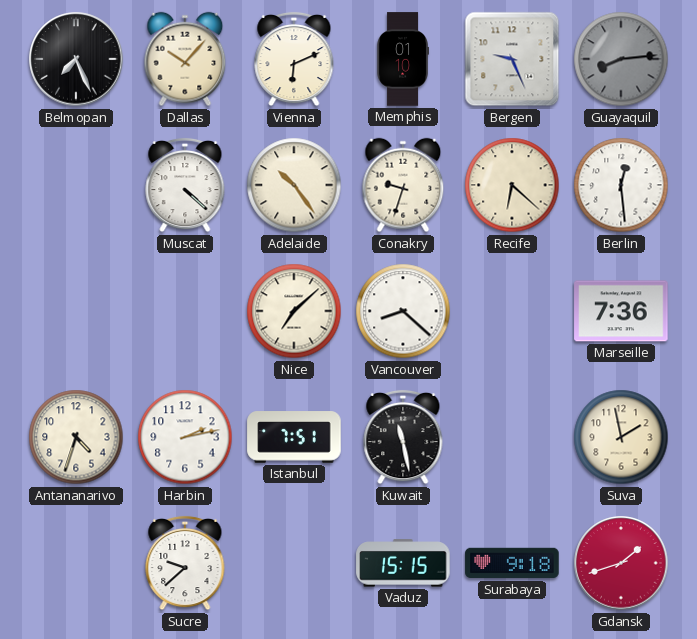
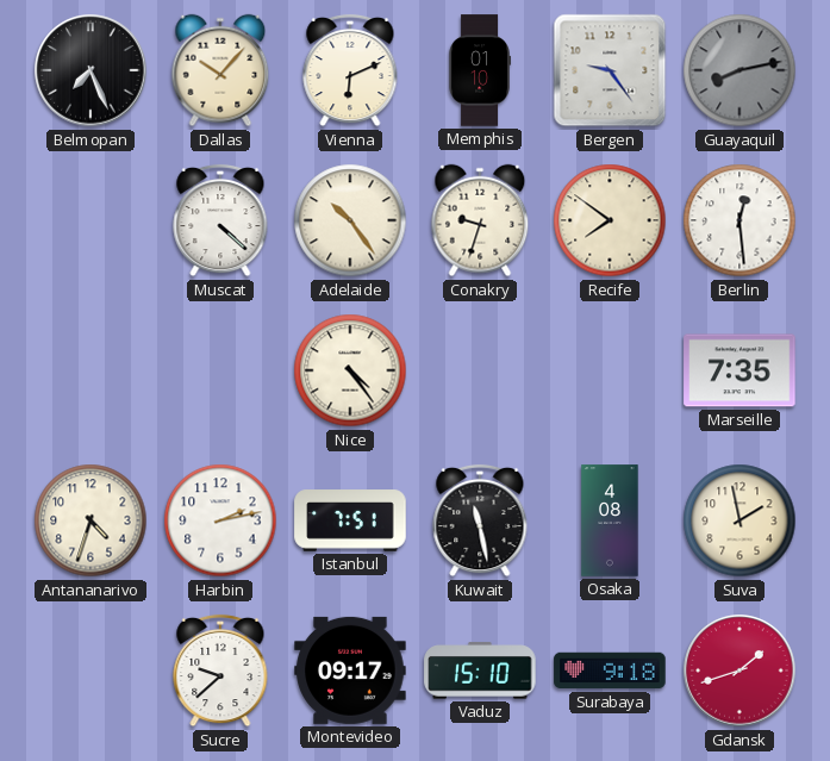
Bergen: 9:26 -> 9:24 (610, 70)
Guayaquil: 8:14 -> 8:13 (739, 70)
Recife: 6:22 -> 7:51 (610, 220)
Nice: 7:08 -> 4:24 (350, 370)
Vancouver: 8:22 -> none (403, 311)
Marseille: 7:36 -> 7:35 (739, 370)
Osaka: none -> 4:08 (610, 520)
Montevideo: none -> 09:17 (350, 670)
Vaduz: 15:15 -> 15:10 (480, 670)
